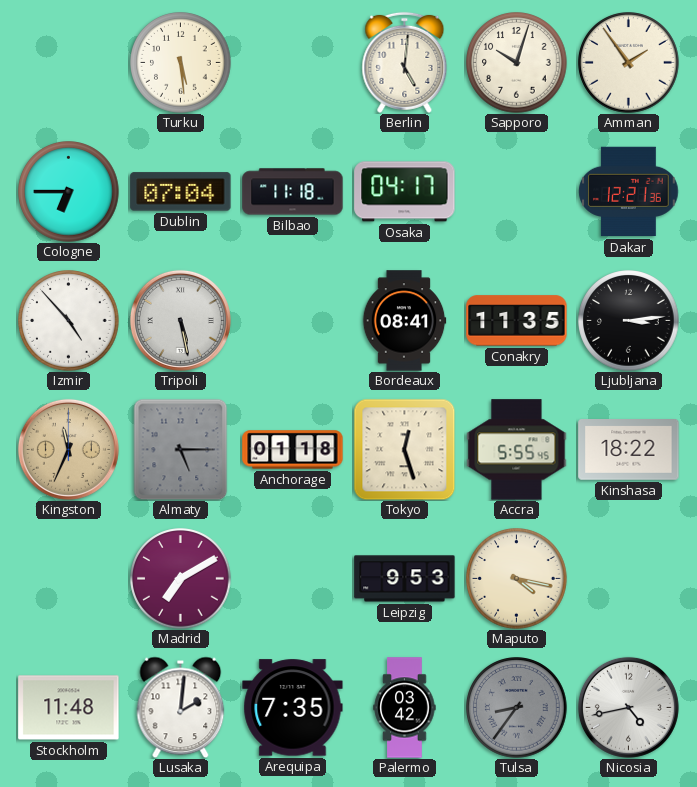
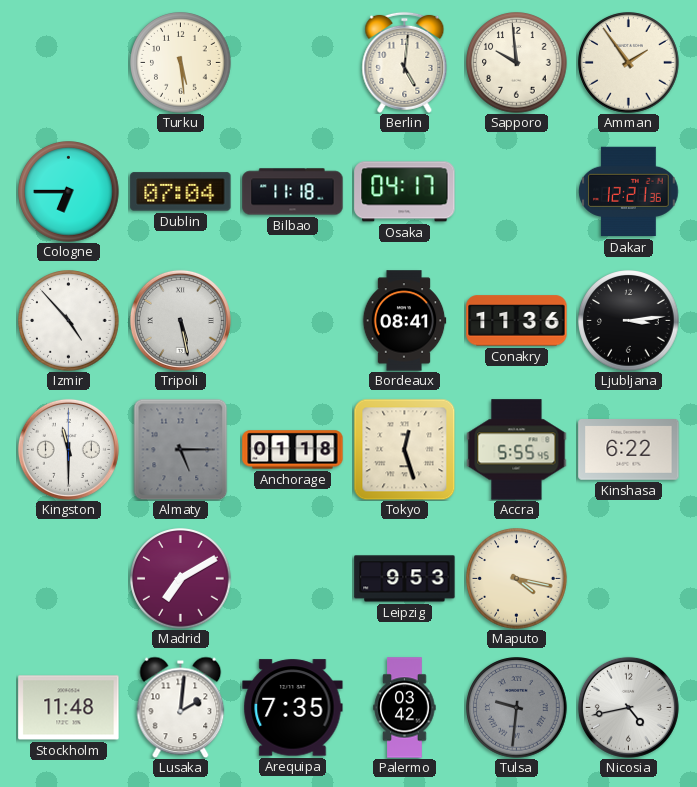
Sapporo: 10:03 -> 9:59 (517, 63)
Conakry: 11:35 -> 11:36 (517, 321)
Kingston: 11:34 -> 11:30 (68, 449)
Kingston dial: champagne -> white (68, 449)
Kinshasa: 18:22 -> 6:22 (629, 450)
Tulsa: 8:36 -> 9:31 (517, 708)
